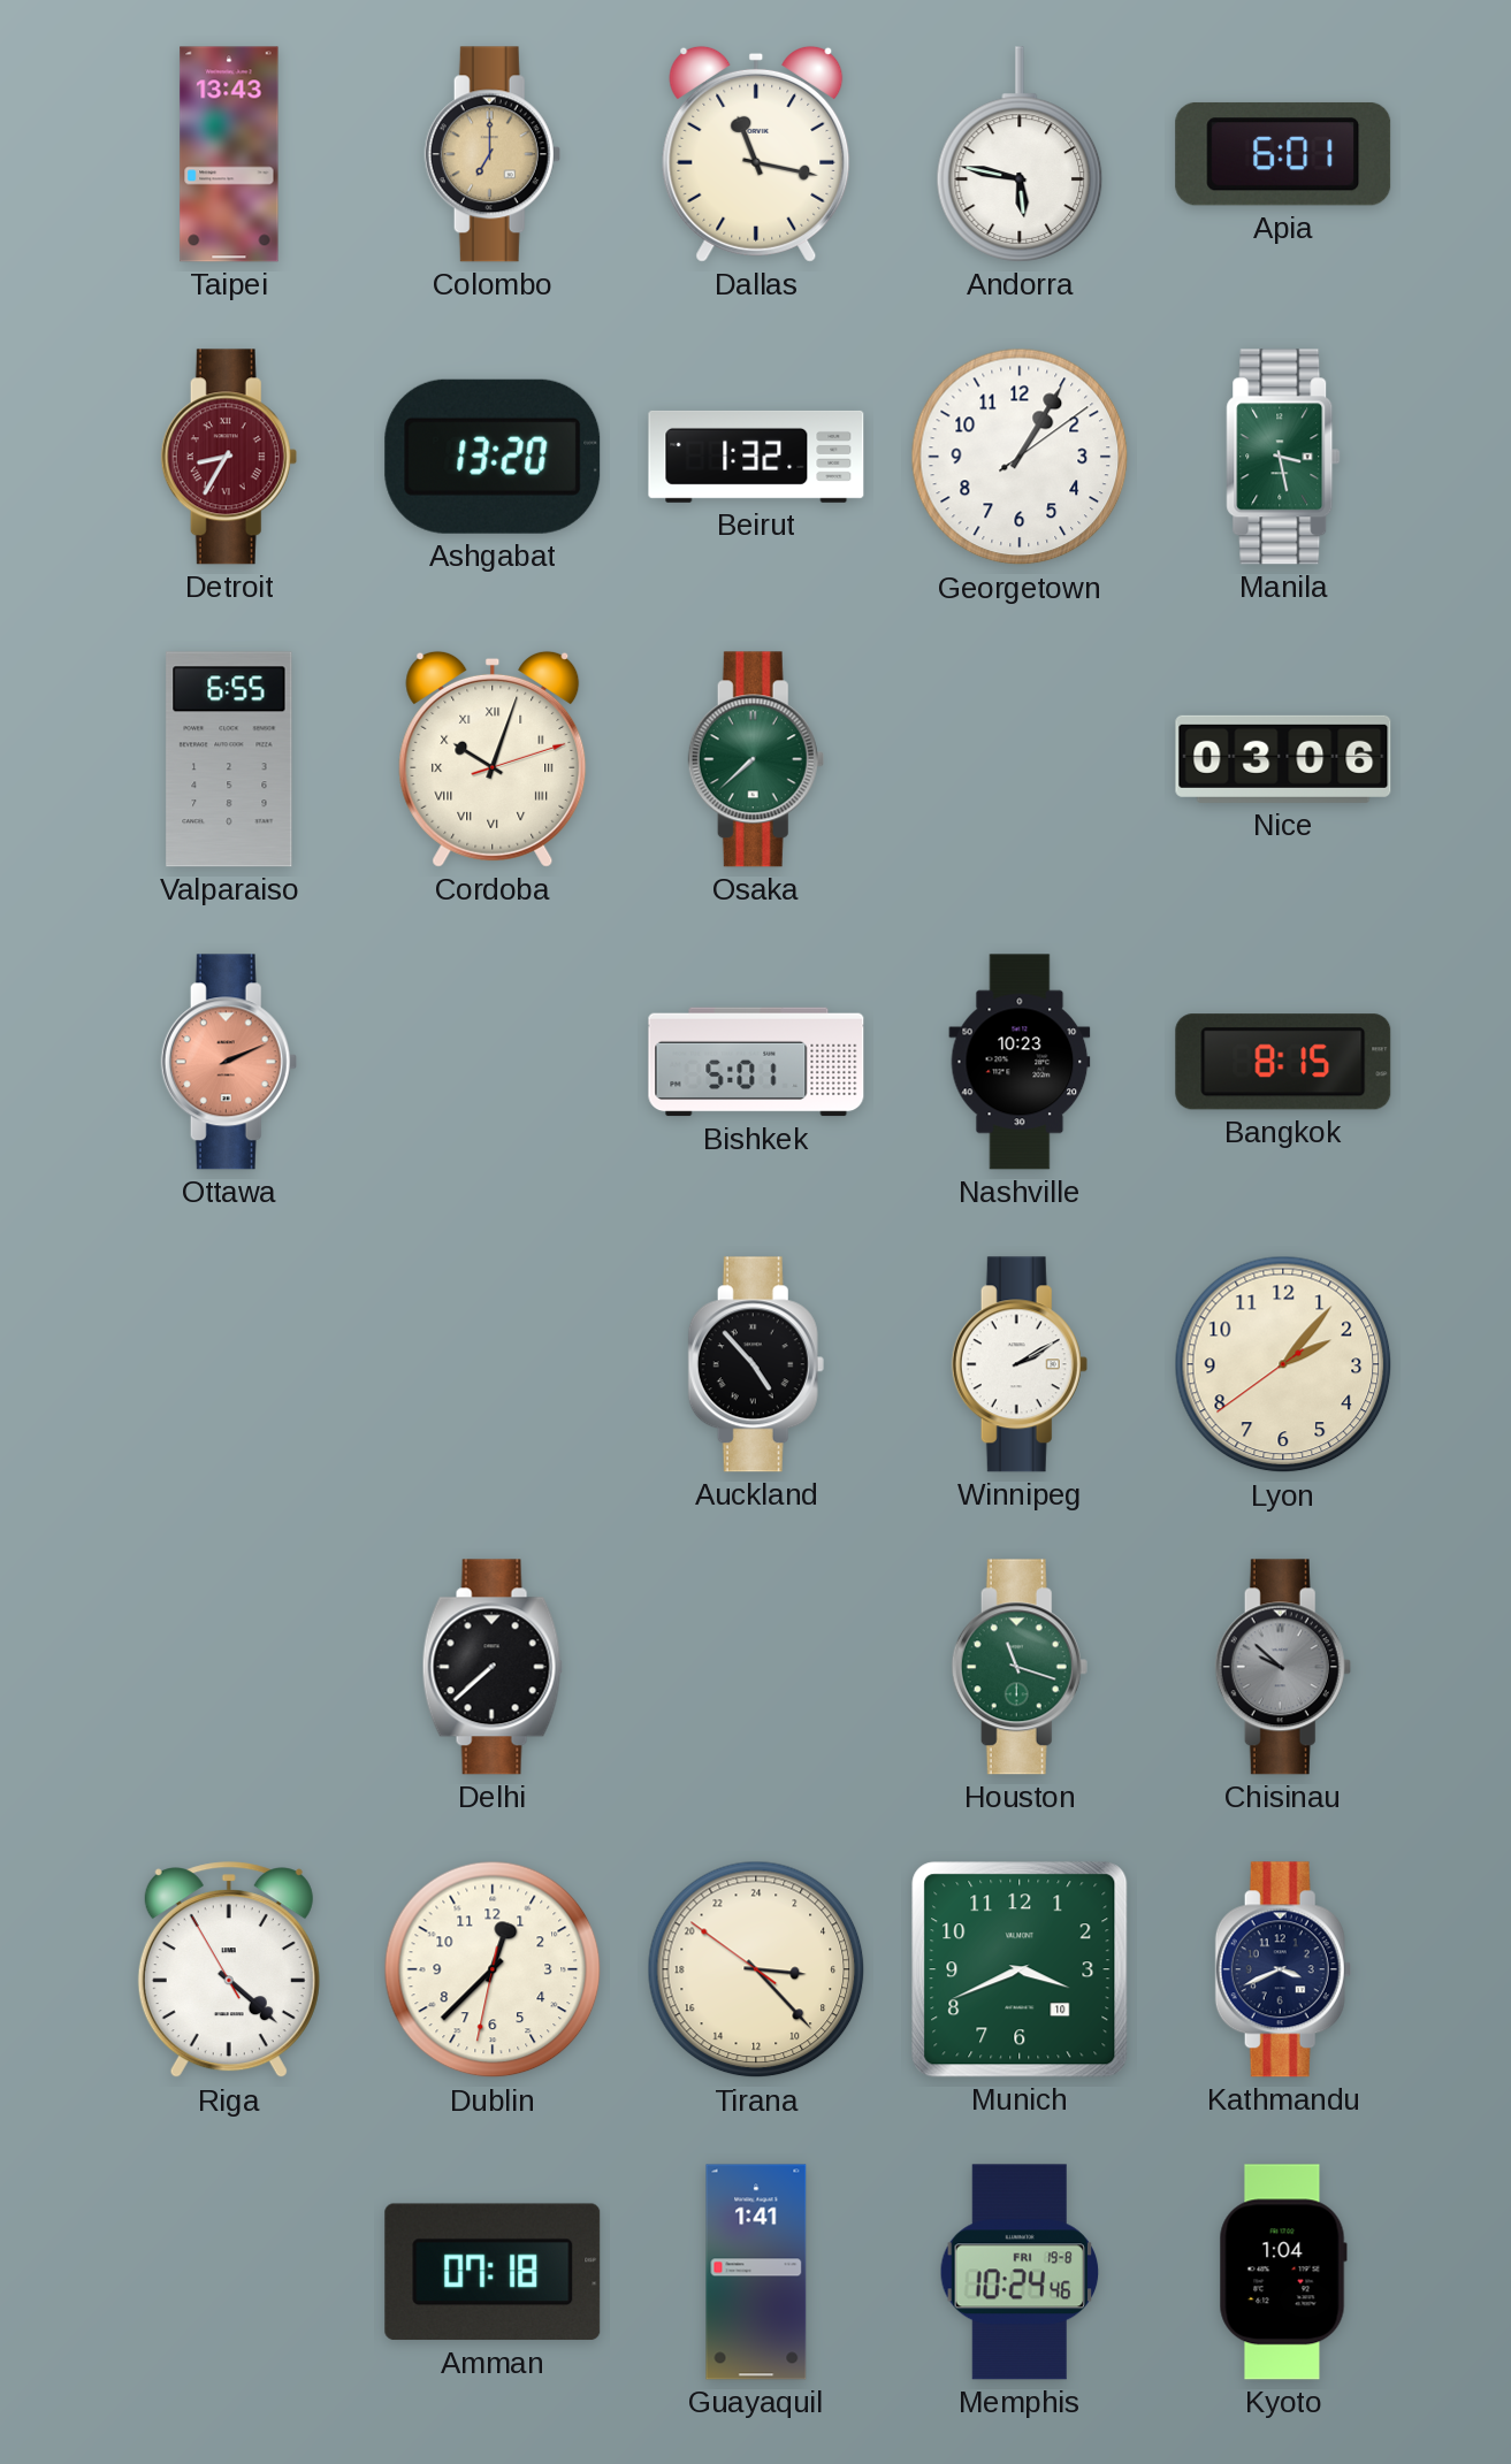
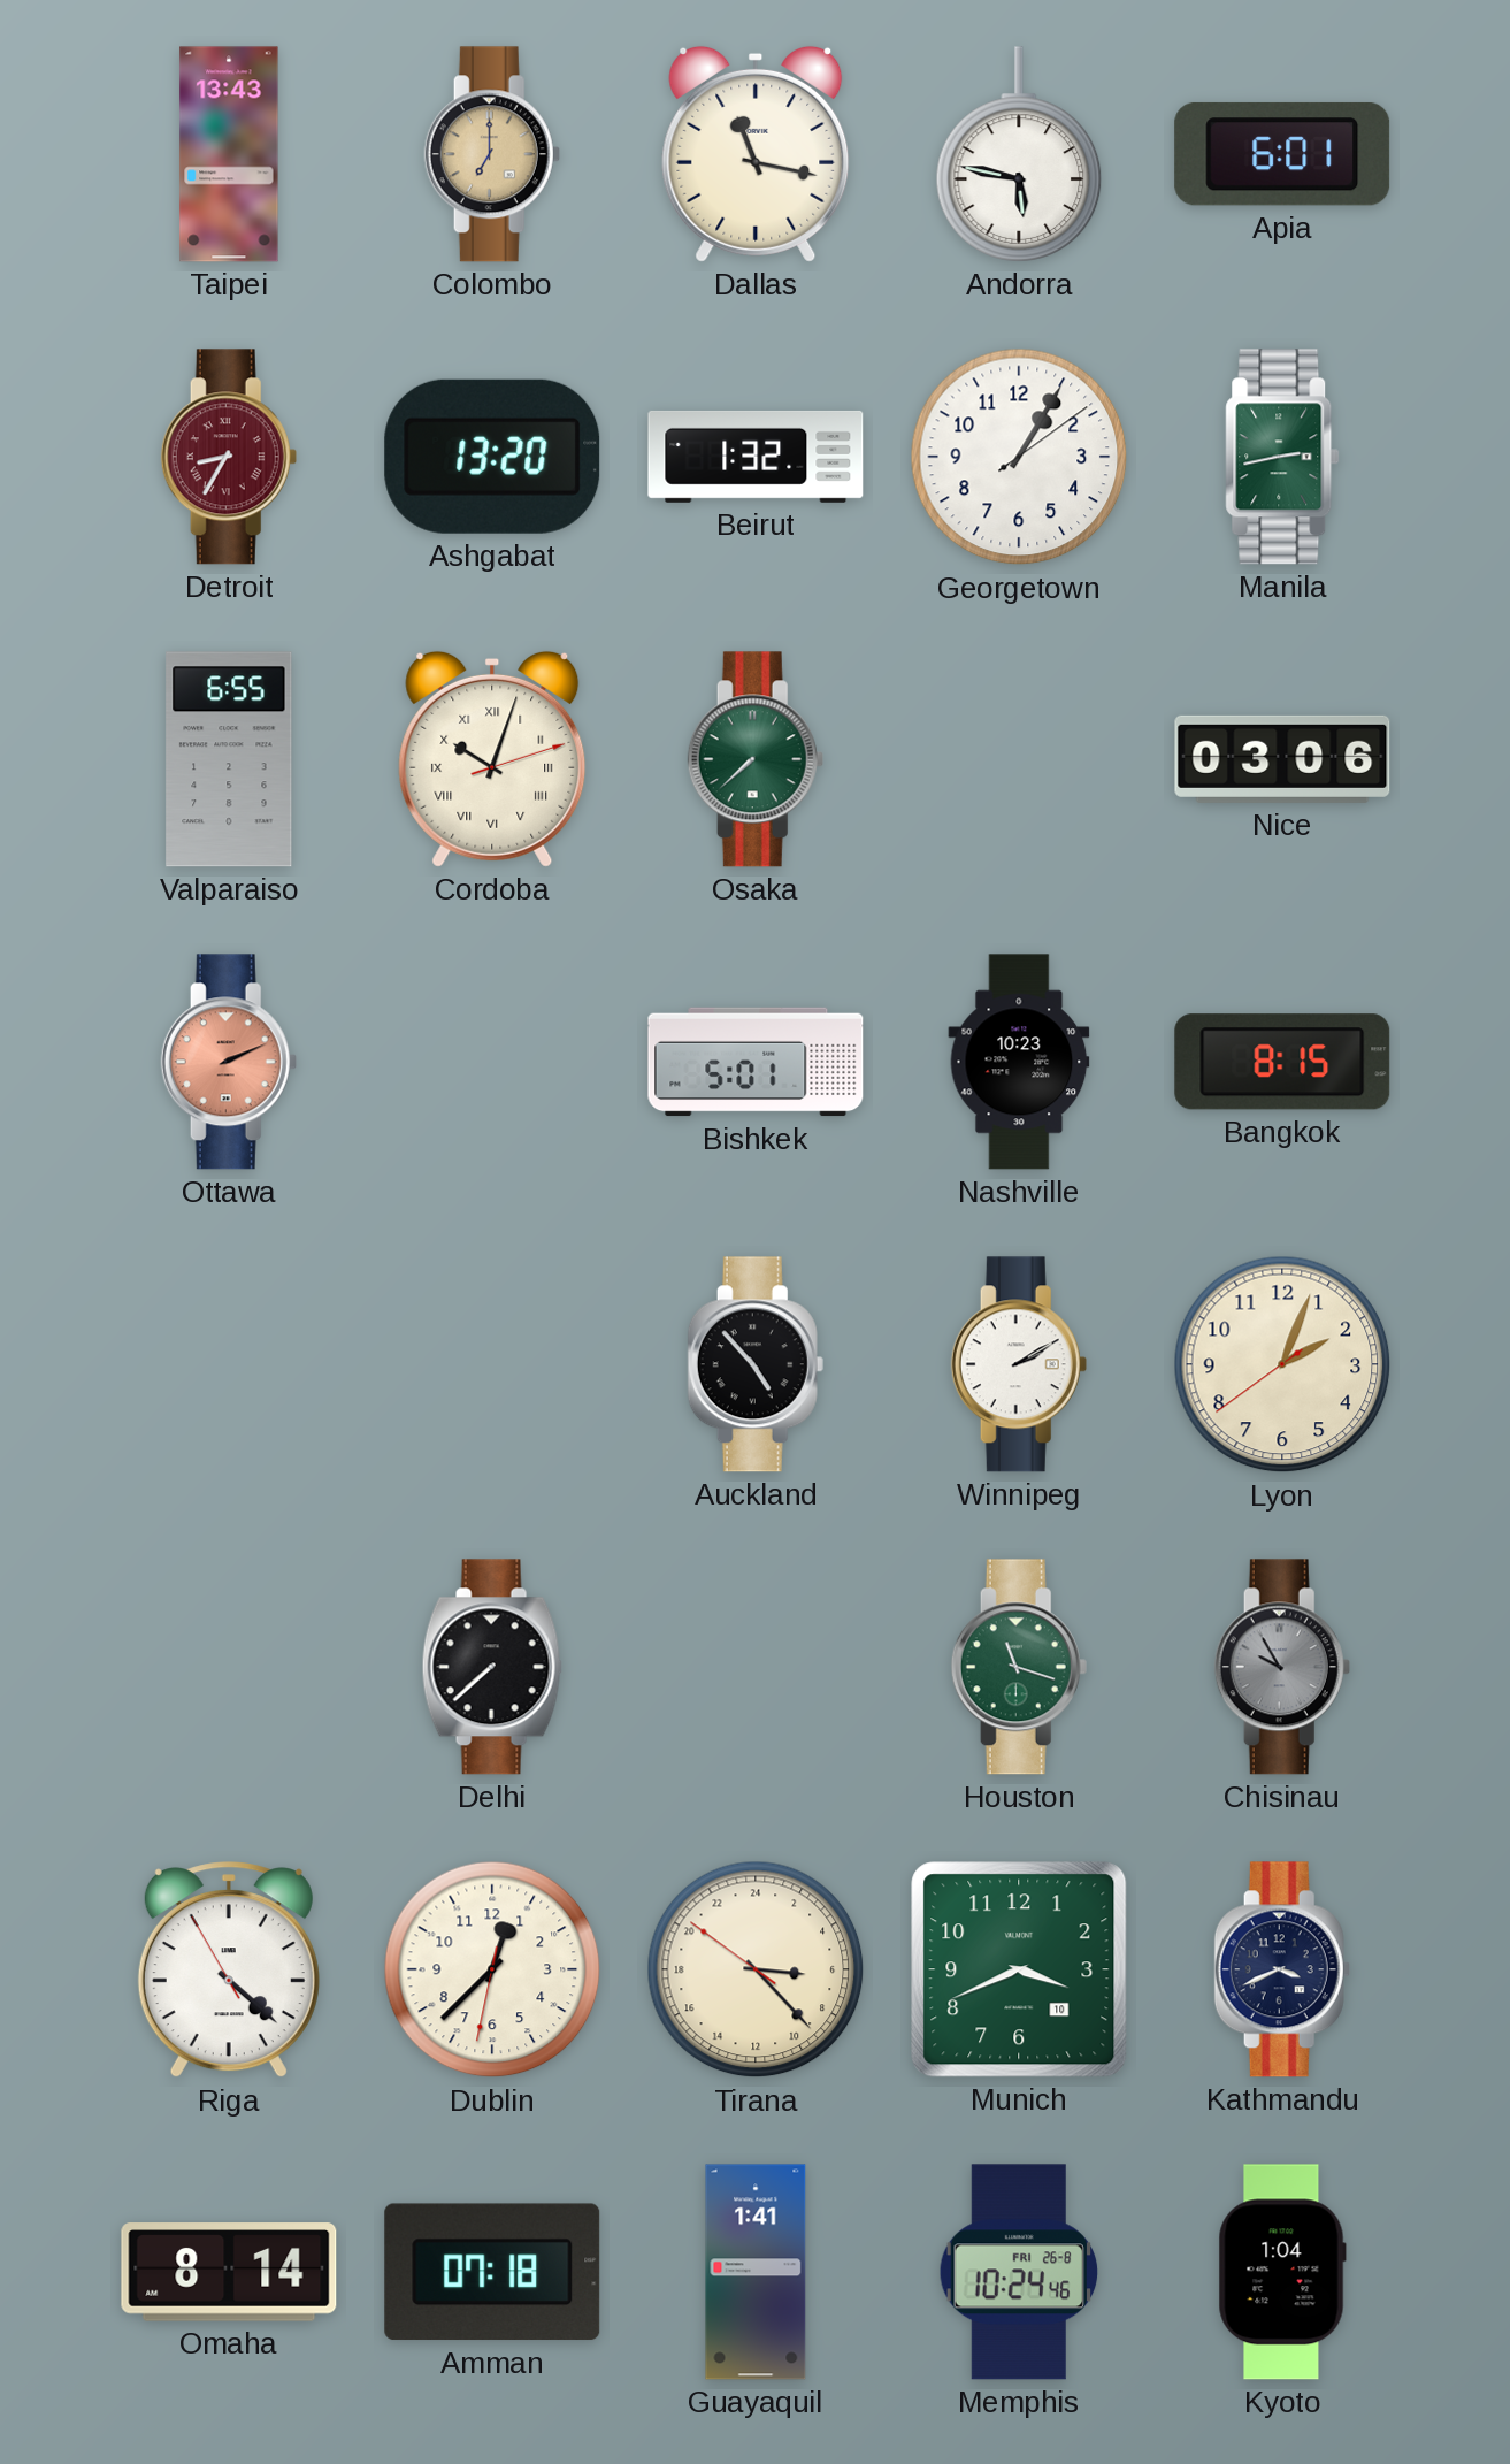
Manila: 3:28 -> 2:43 (1282, 457)
Lyon: 2:06 -> 2:03 (1282, 1364)
Chisinau: 9:52 -> 9:55 (1282, 1667)
Omaha: none -> 8:14 (229, 2272)
Memphis date: FRI 19-8 -> FRI 26-8 (1019, 2272)
